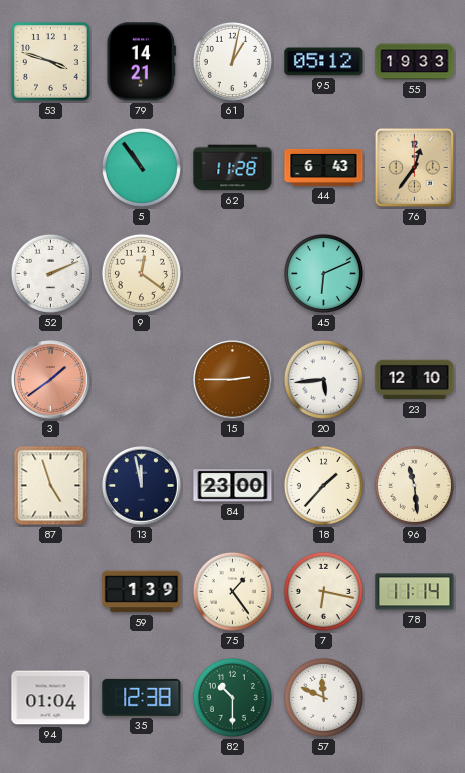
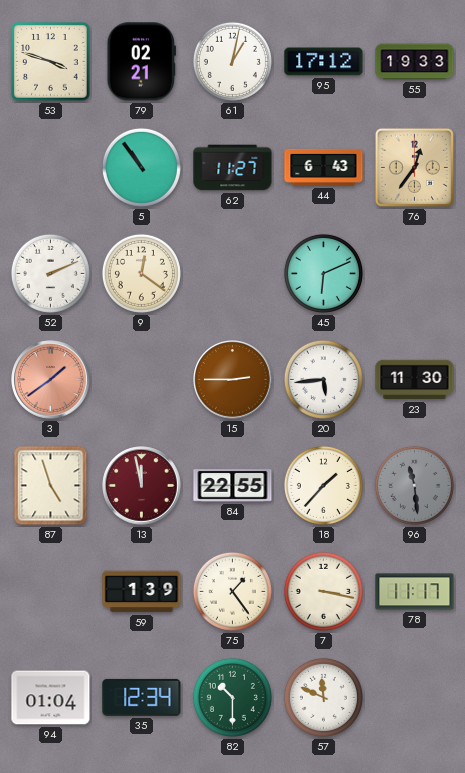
79: 14:21 -> 02:21 (141, 62)
95: 05:12 -> 17:12 (324, 62)
62: 11:28 -> 11:27 (233, 168)
23: 12:10 -> 11:30 (415, 380)
13 dial: navy -> burgundy (142, 486)
84: 23:00 -> 22:55 (233, 486)
96 dial: cream -> grey (414, 485)
7: 6:17 -> 3:17 (323, 591)
78: 11:14 -> 11:17 (415, 592)
35: 12:38 -> 12:34 (142, 697)
